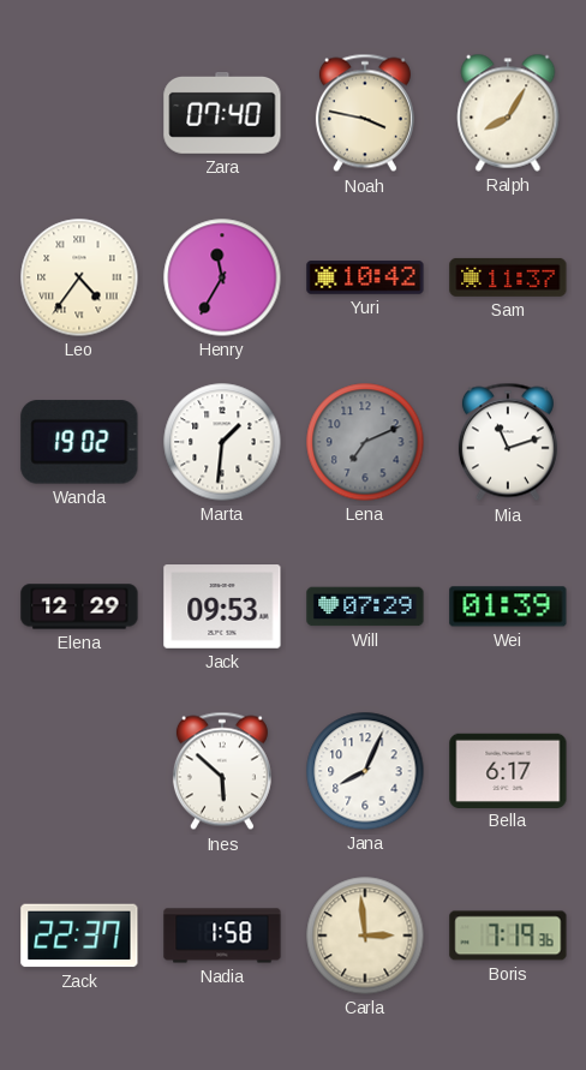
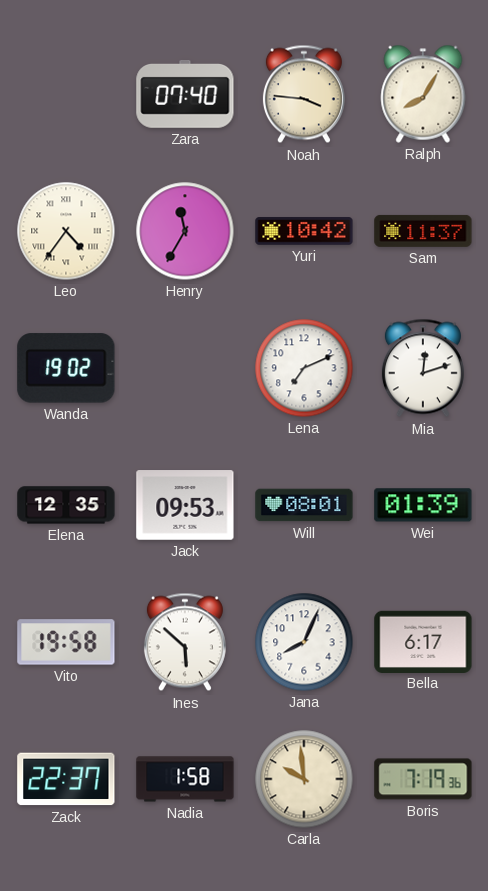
Noah: 3:47 -> 3:46 (304, 94)
Marta: 1:31 -> none (222, 442)
Lena dial: grey -> white (304, 368)
Mia: 11:12 -> 12:12 (423, 368)
Elena: 12:29 -> 12:35 (66, 505)
Will: 07:29 -> 08:01 (304, 505)
Vito: none -> 19:58 (66, 642)
Carla: 2:59 -> 9:59 (304, 779)
